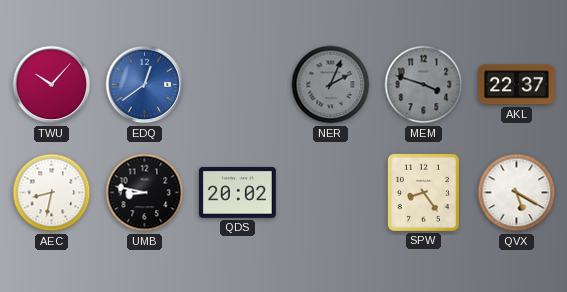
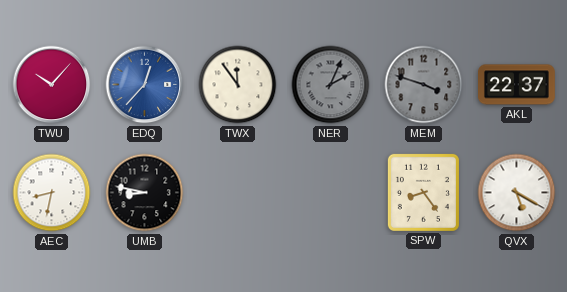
EDQ: 12:39 -> 12:37 (145, 85)
TWX: none -> 11:54 (238, 85)
QDS: 20:02 -> none (238, 192)
